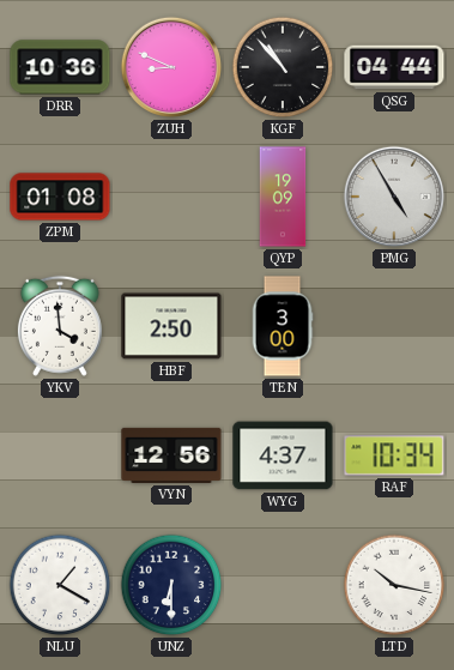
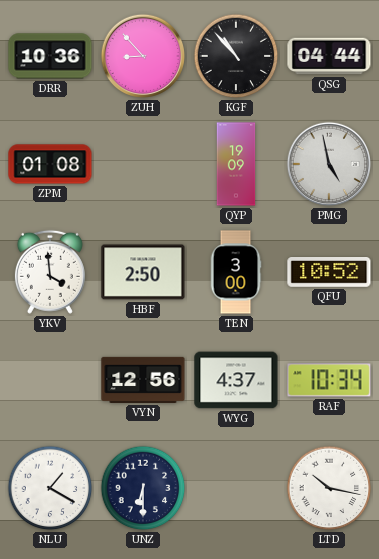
ZUH: 8:49 -> 8:53 (143, 56)
PMG: 4:55 -> 4:58 (329, 164)
QFU: none -> 10:52 (329, 273)
